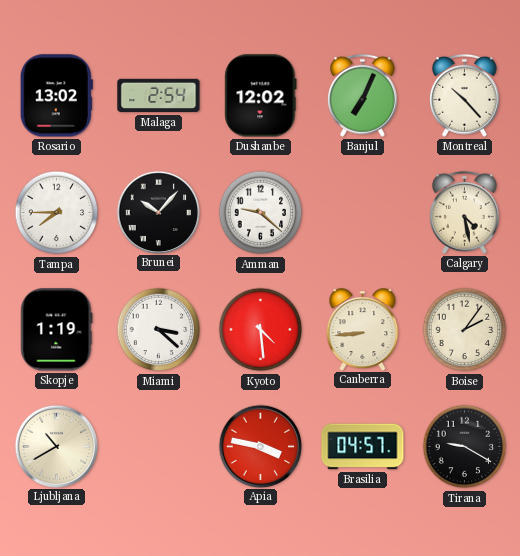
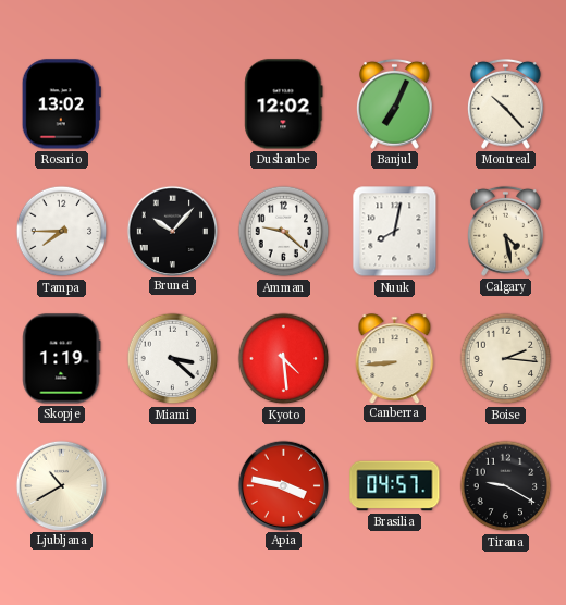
Malaga: 2:54 -> none (159, 96)
Nuuk: none -> 8:02 (395, 232)
Boise: 2:06 -> 2:16 (506, 359)
